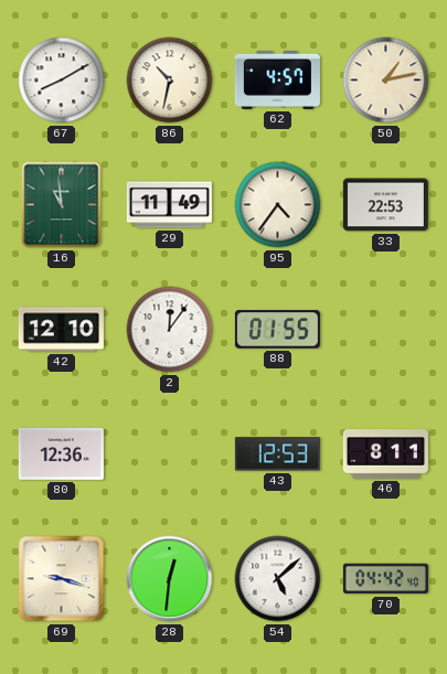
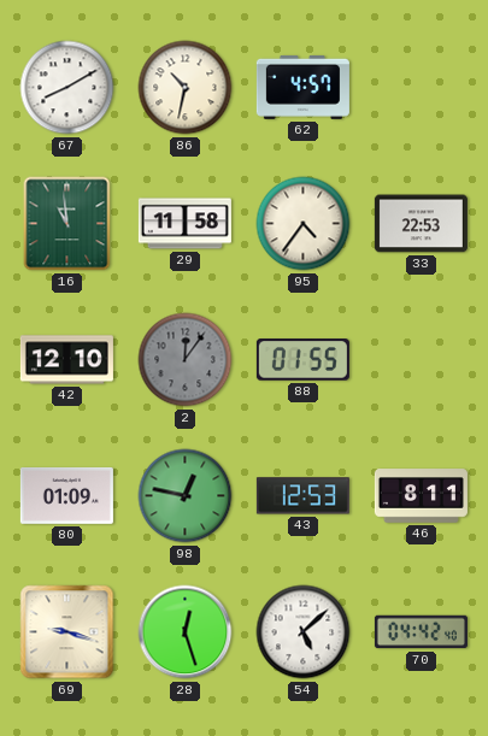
50: 1:13 -> none (386, 81)
29: 11:49 -> 11:58 (184, 224)
2 dial: white -> grey (186, 360)
80: 12:36 -> 01:09 (66, 495)
98: none -> 12:47 (186, 496)
28: 12:31 -> 12:27 (186, 632)
